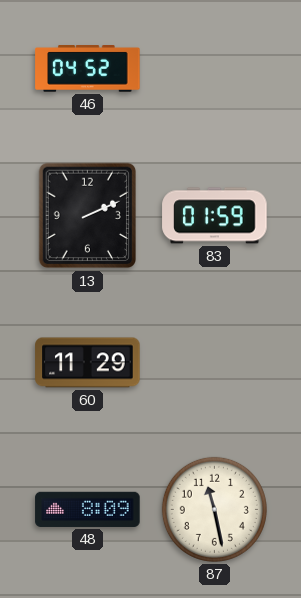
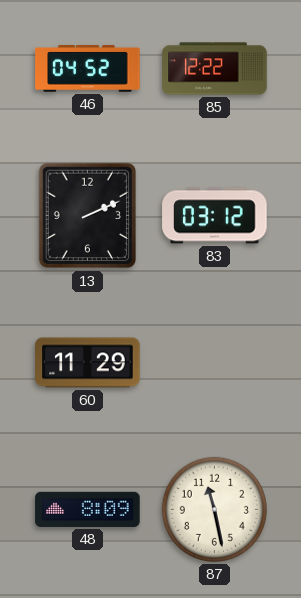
85: none -> 12:22 (215, 69)
83: 01:59 -> 03:12 (215, 216)
